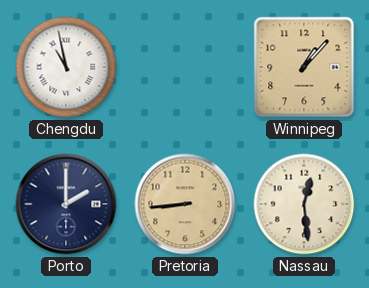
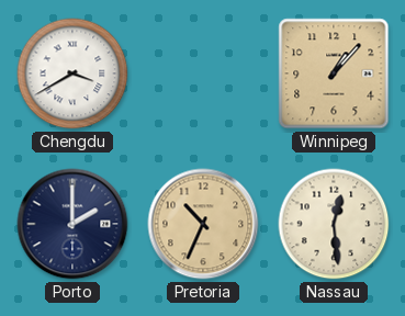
Chengdu: 10:58 -> 3:40 (72, 74)
Pretoria: 8:44 -> 10:34 (203, 224)
